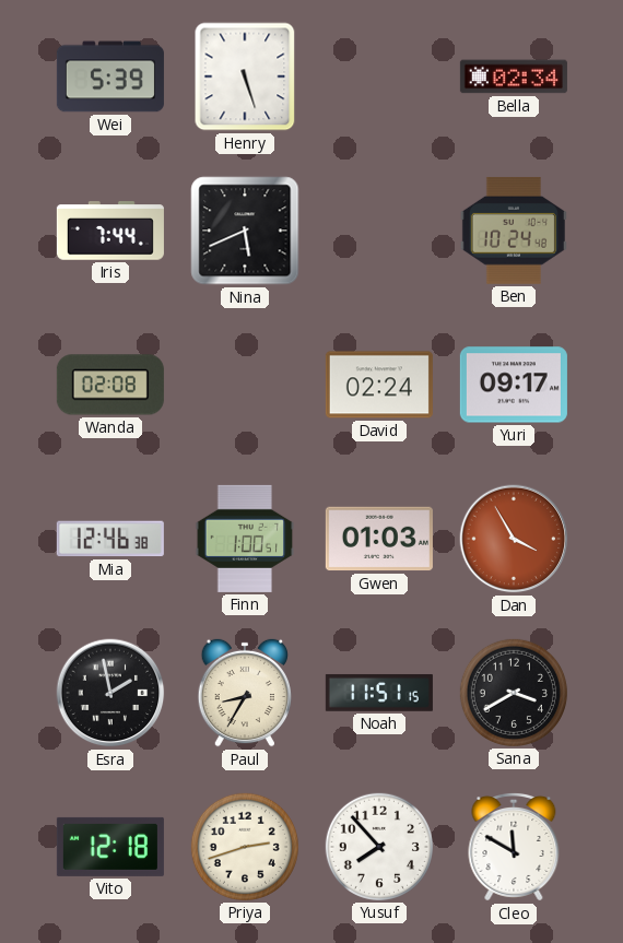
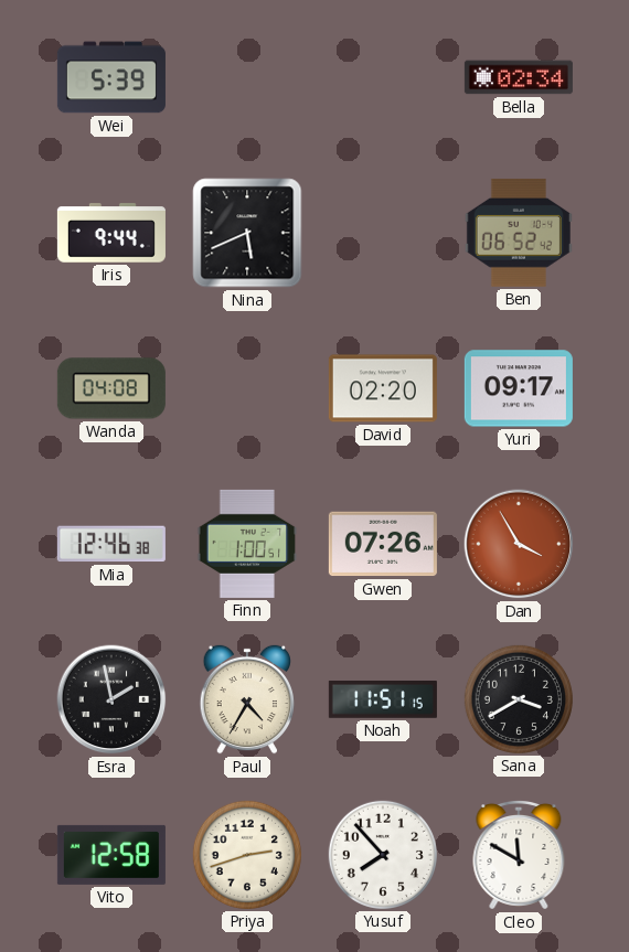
Henry: 5:27 -> none (245, 76)
Iris: 7:44 -> 9:44 (111, 233)
Ben: 10:24 -> 06:52 (519, 233)
Wanda: 02:08 -> 04:08 (111, 388)
David: 02:24 -> 02:20 (383, 388)
Gwen: 01:03 -> 07:26 (383, 544)
Paul: 8:35 -> 4:35 (246, 699)
Vito: 12:18 -> 12:58 (111, 855)
